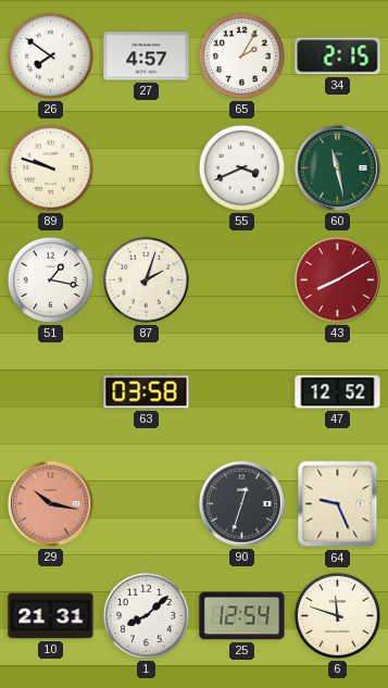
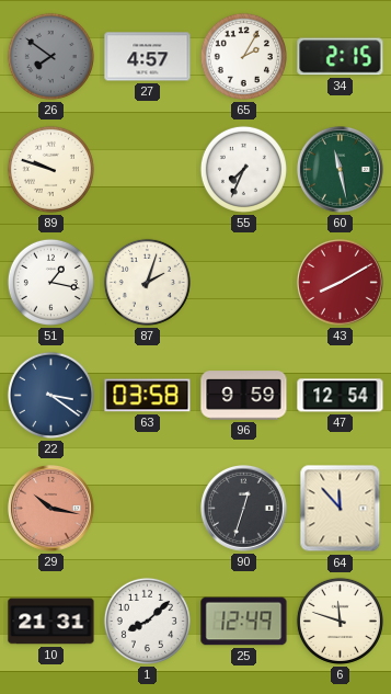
26 dial: white -> grey (50, 56)
55: 3:41 -> 7:34 (243, 169)
22: none -> 3:21 (50, 395)
96: none -> 9:59 (244, 396)
47: 12:52 -> 12:54 (341, 396)
64: 9:26 -> 11:53 (341, 509)
25: 12:54 -> 12:49 (244, 622)
